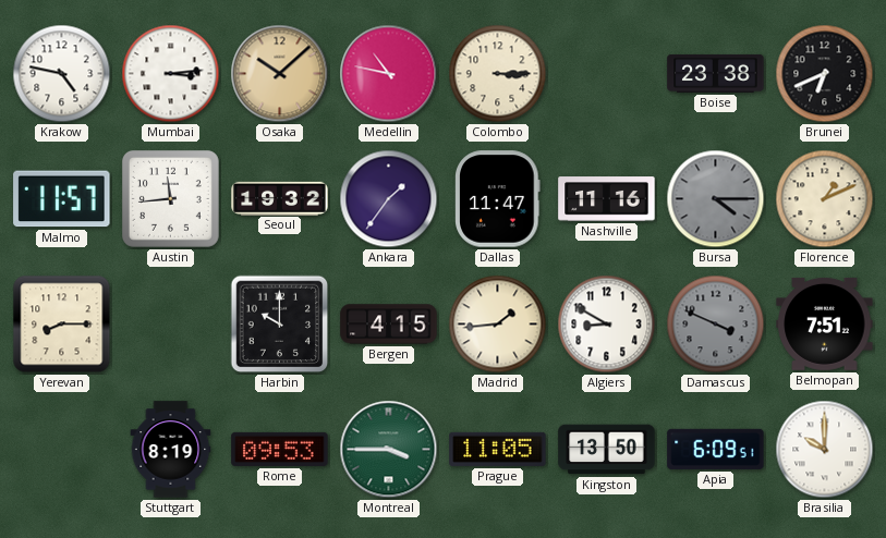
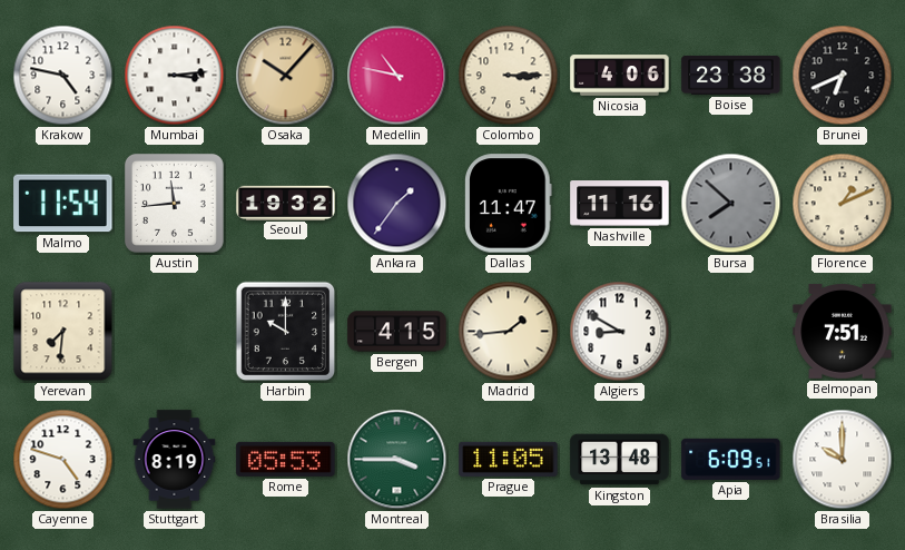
Osaka: 10:08 -> 10:07 (286, 76)
Nicosia: none -> 4:06 (620, 76)
Malmo: 11:57 -> 11:54 (63, 204)
Bursa: 4:15 -> 7:52 (731, 204)
Yerevan: 8:15 -> 7:31 (63, 332)
Damascus: 3:49 -> none (716, 325)
Cayenne: none -> 4:48 (63, 460)
Rome: 09:53 -> 05:53 (286, 459)
Kingston: 13:50 -> 13:48 (620, 460)
